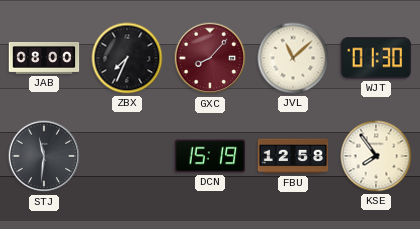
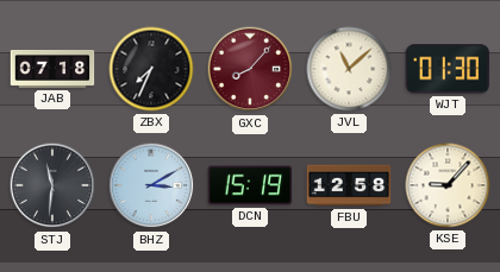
JAB: 08:00 -> 07:18 (52, 70)
BHZ: none -> 3:10 (151, 185)
KSE: 7:54 -> 9:07 (448, 185)
